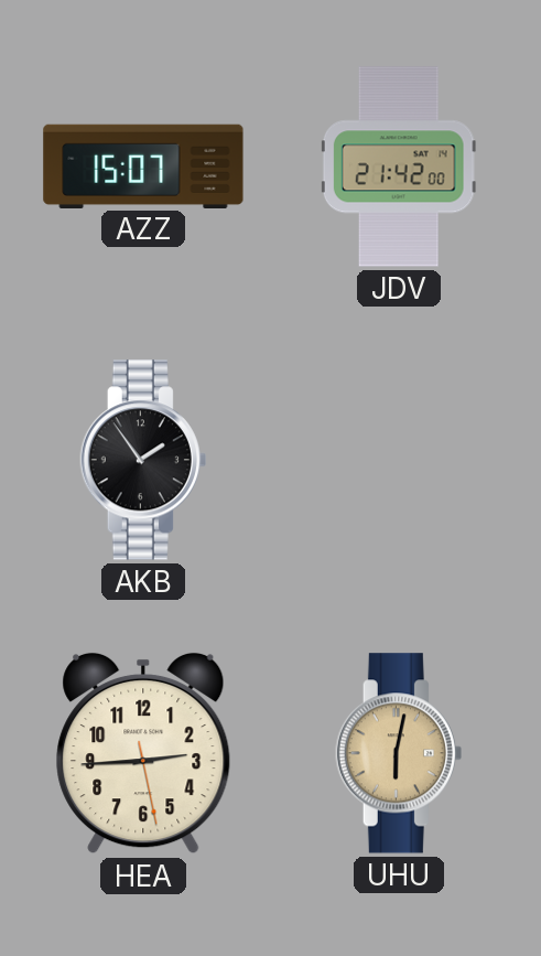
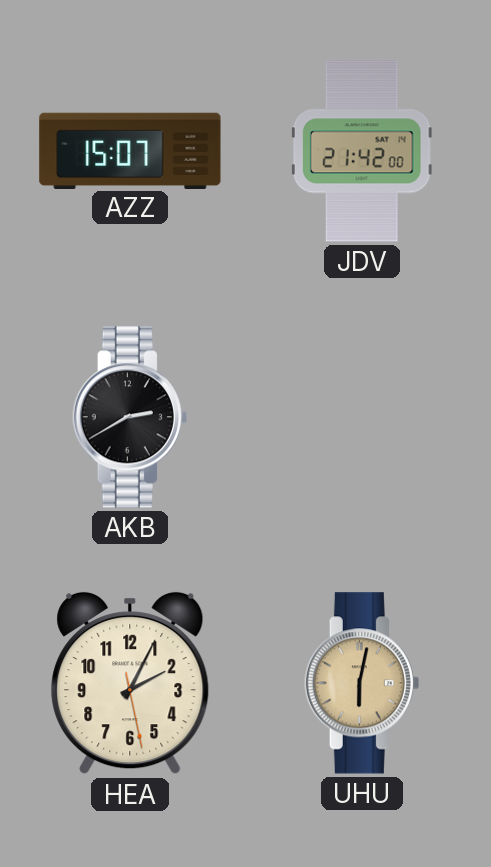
AKB: 1:54 -> 2:40 (130, 417)
HEA: 2:44 -> 2:04 (130, 683)
